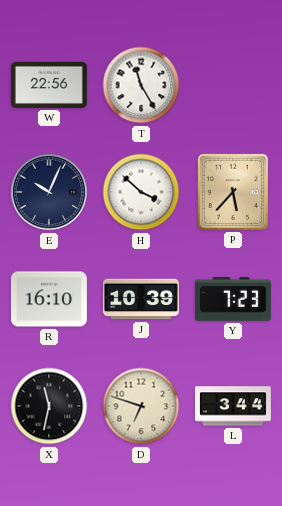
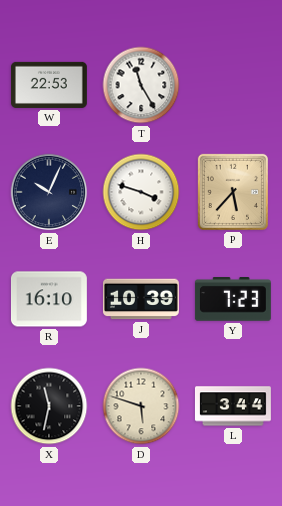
W: 22:56 -> 22:53 (49, 85)
H: 3:52 -> 3:48 (141, 192)
D: 6:48 -> 5:48 (141, 406)
